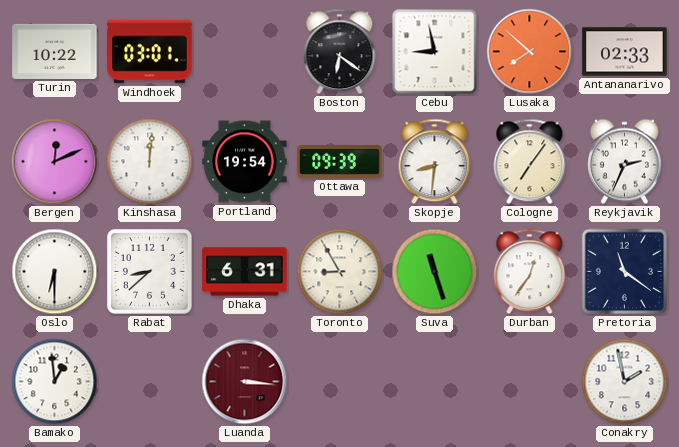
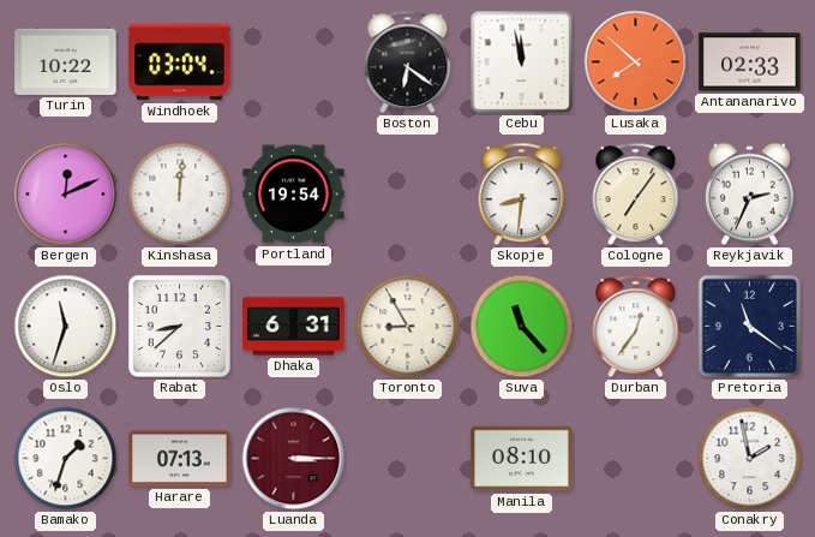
Windhoek: 03:01 -> 03:04 (180, 62)
Cebu: 8:58 -> 11:58 (522, 62)
Ottawa: 09:39 -> none (340, 162)
Oslo: 6:30 -> 11:33 (66, 327)
Suva: 11:27 -> 11:23 (522, 327)
Bamako: 12:59 -> 1:33 (66, 459)
Harare: none -> 07:13 (180, 459)
Luanda: 3:16 -> 3:15 (294, 459)
Manila: none -> 08:10 (522, 459)
